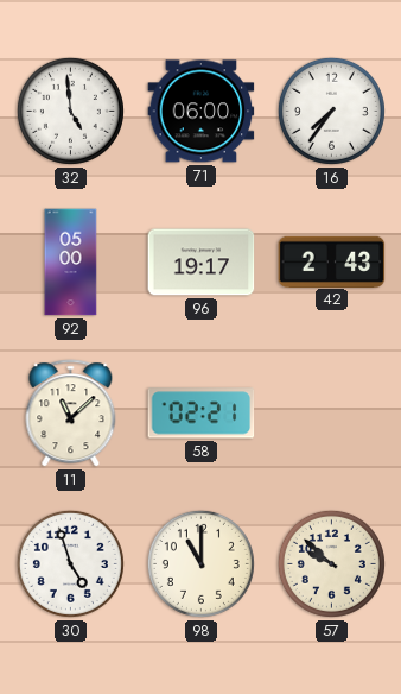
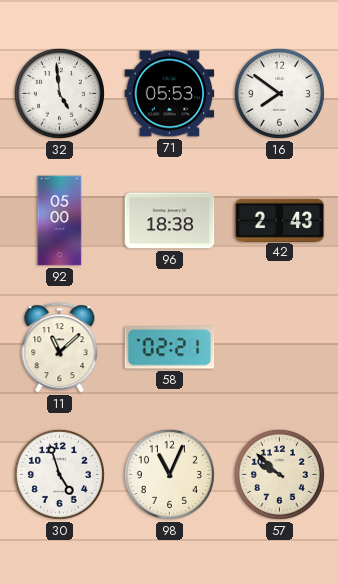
71: 06:00 -> 05:53 (170, 94)
16: 7:36 -> 7:51 (279, 93)
96: 19:17 -> 18:38 (170, 221)
98: 11:00 -> 11:04 (169, 474)
